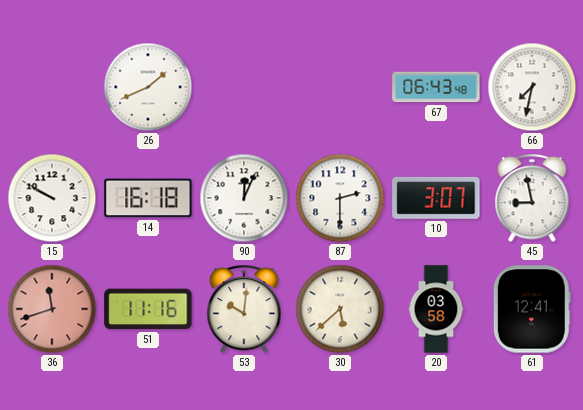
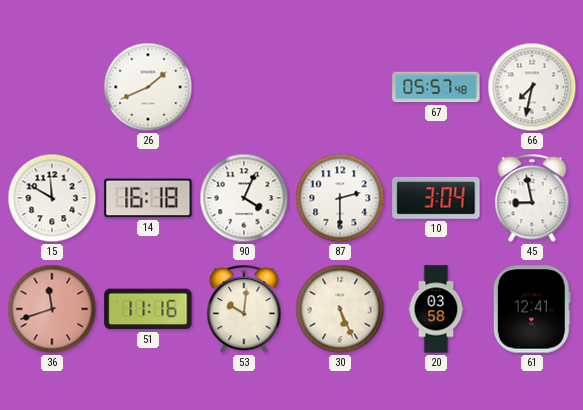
67: 06:43 -> 05:57 (436, 87)
15: 9:50 -> 11:50 (52, 198)
90: 12:04 -> 4:04 (244, 198)
10: 3:07 -> 3:04 (436, 198)
30: 5:38 -> 5:26 (340, 309)
